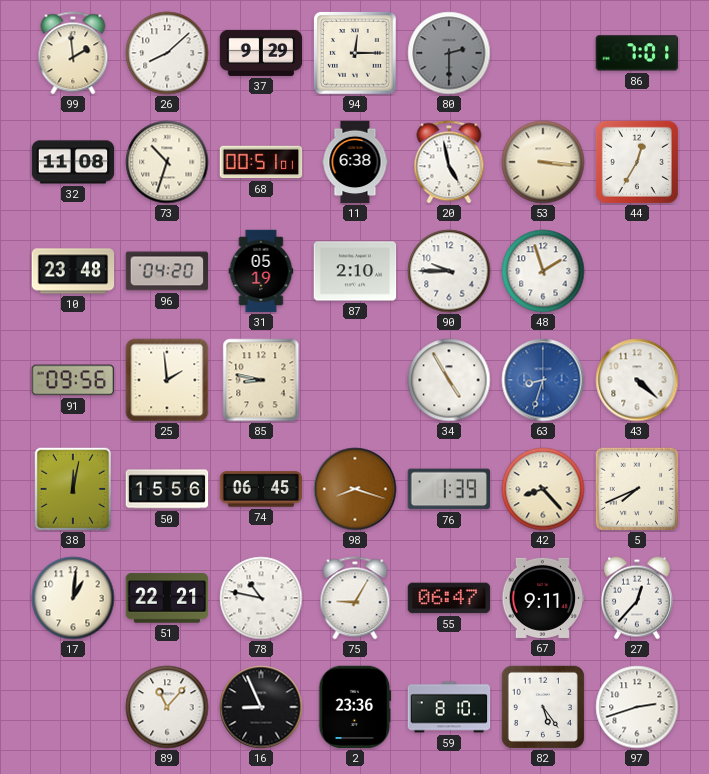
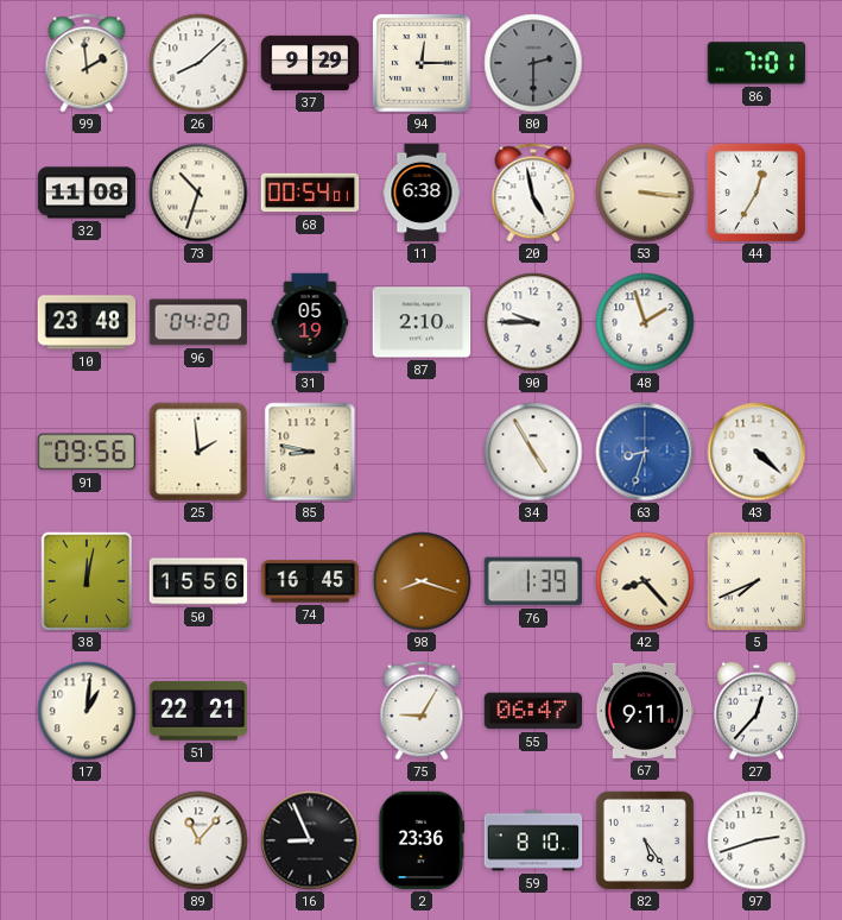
68: 00:51 -> 00:54 (310, 193)
74: 06:45 -> 16:45 (310, 581)
78: 10:47 -> none (261, 598)
